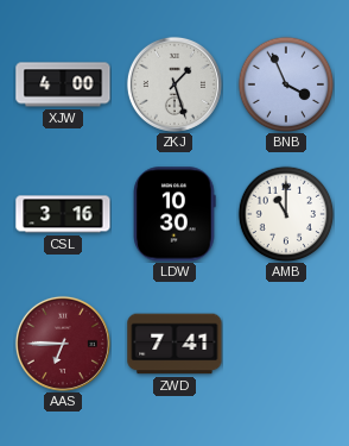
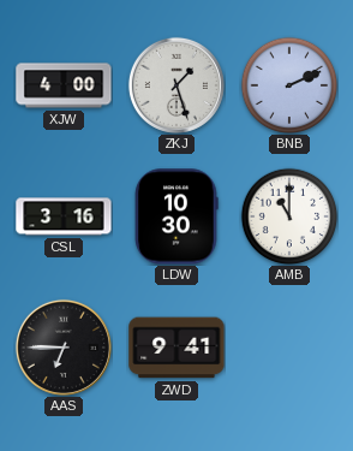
BNB: 3:56 -> 2:11 (289, 85)
AAS dial: burgundy -> black (64, 348)
ZWD: 7:41 -> 9:41 (176, 348)
